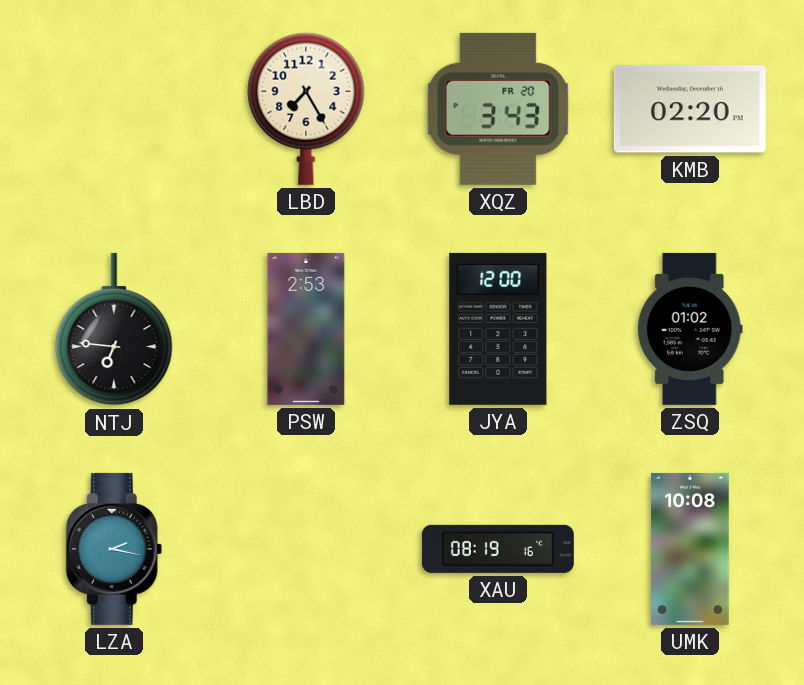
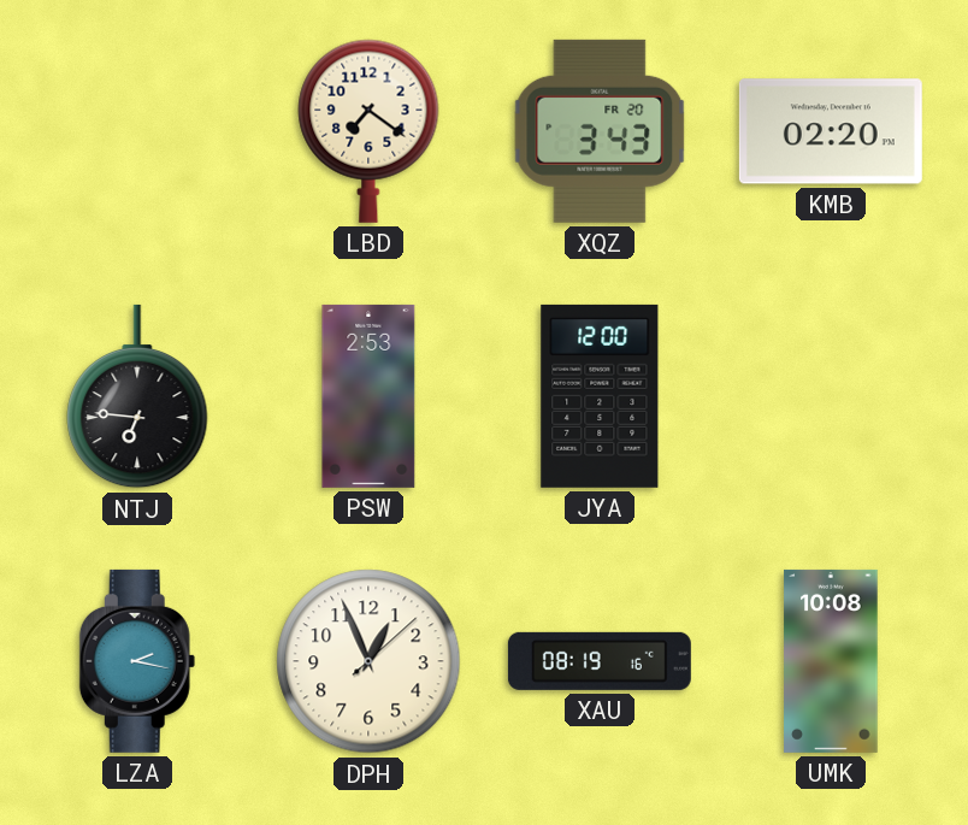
LBD: 7:25 -> 7:21 (368, 131)
ZSQ: 01:02 -> none (690, 329)
DPH: none -> 12:56 (368, 661)
